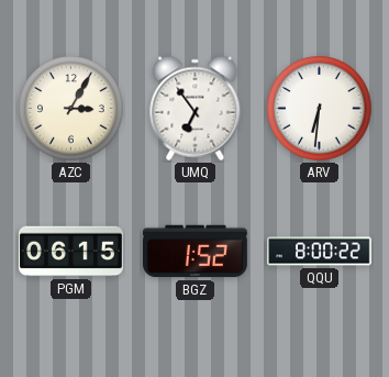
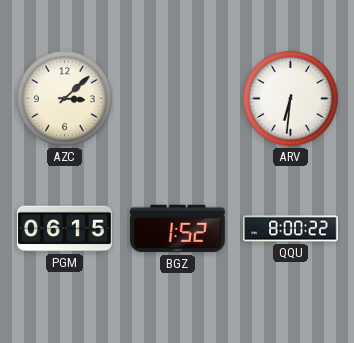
AZC: 3:05 -> 3:08 (65, 99)
UMQ: 6:54 -> none (196, 109)
